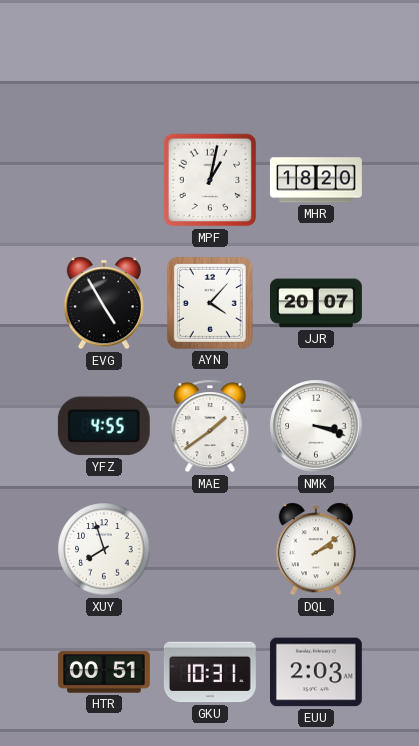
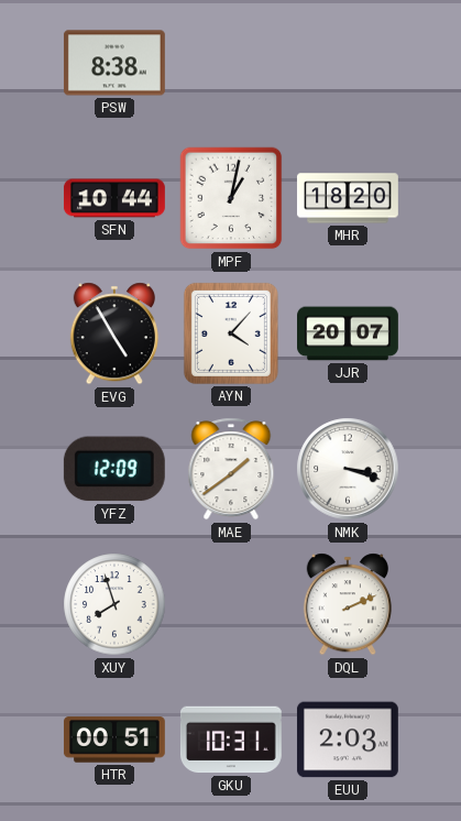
PSW: none -> 8:38 (114, 63)
SFN: none -> 10:44 (114, 198)
YFZ: 4:55 -> 12:09 (114, 469)
DQL: 2:09 -> 2:11 (348, 604)
